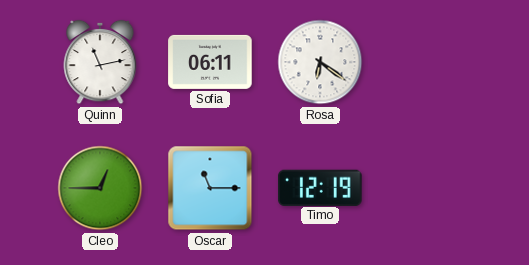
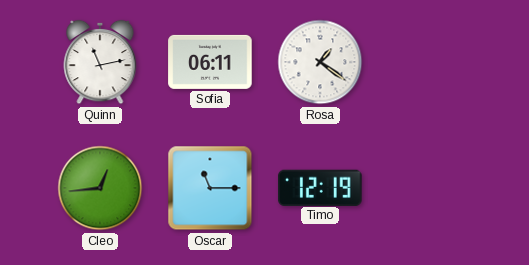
Rosa: 6:21 -> 1:21 (320, 62)
Cleo: 12:45 -> 12:44 (100, 188)
